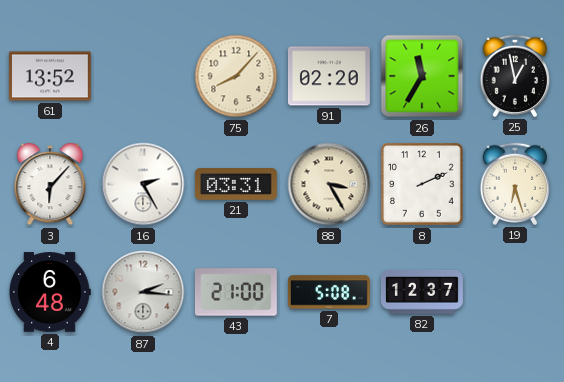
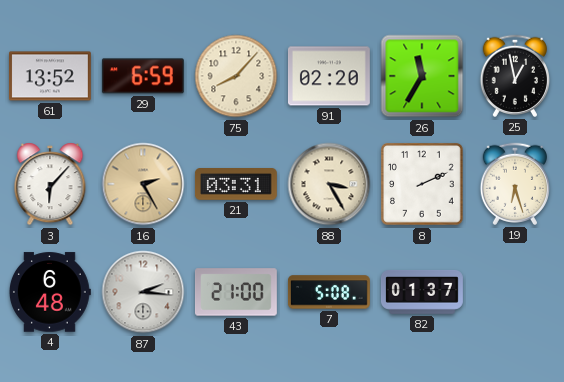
29: none -> 6:59 (143, 76)
16 dial: white -> champagne (143, 184)
82: 12:37 -> 01:37 (422, 293)
